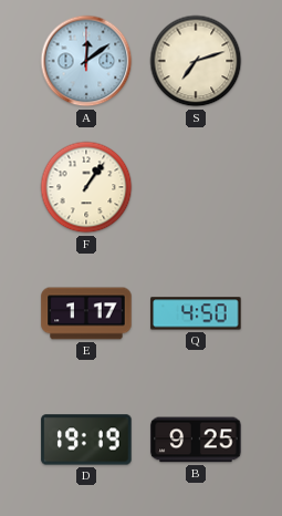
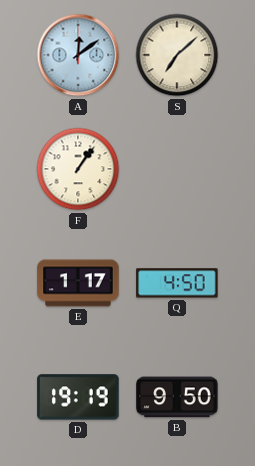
S: 7:12 -> 7:08 (177, 55)
B: 9:25 -> 9:50 (177, 397)
